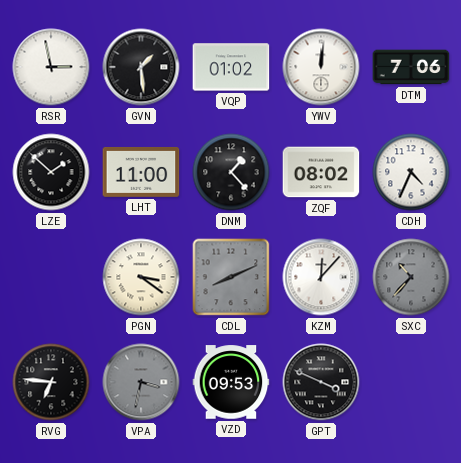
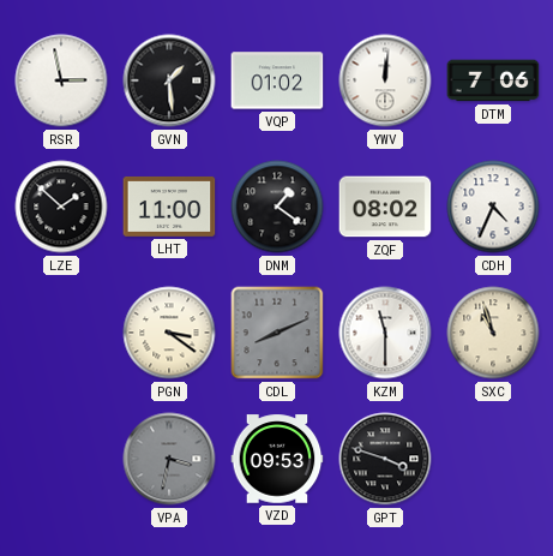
DNM: 1:23 -> 1:21 (277, 207)
KZM: 12:07 -> 11:30 (385, 333)
SXC: 10:37 -> 10:57 (493, 333)
SXC dial: grey -> cream (493, 333)
RVG: 6:46 -> none (51, 382)
GPT: 3:49 -> 3:48 (385, 459)
